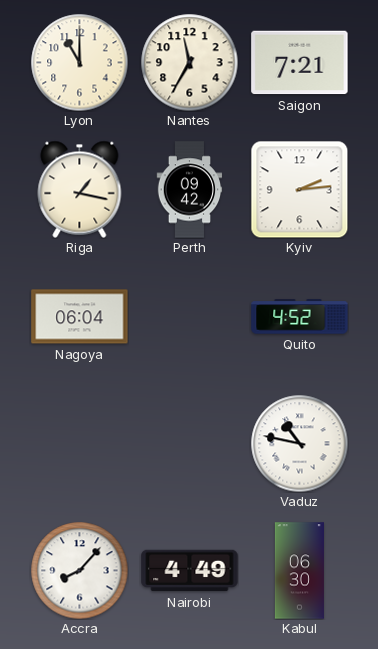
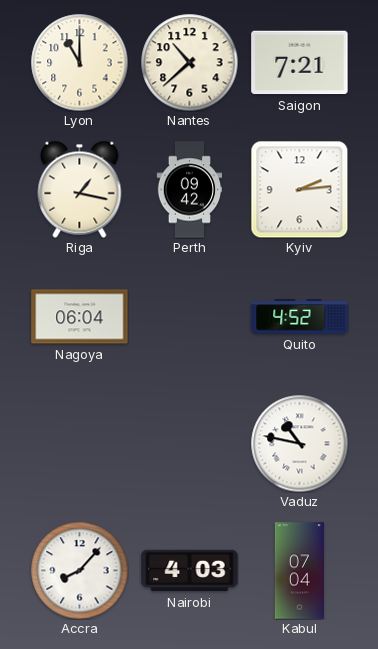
Nantes: 11:35 -> 10:38 (189, 62)
Nairobi: 4:49 -> 4:03 (190, 571)
Kabul: 06:30 -> 07:04 (299, 571)
